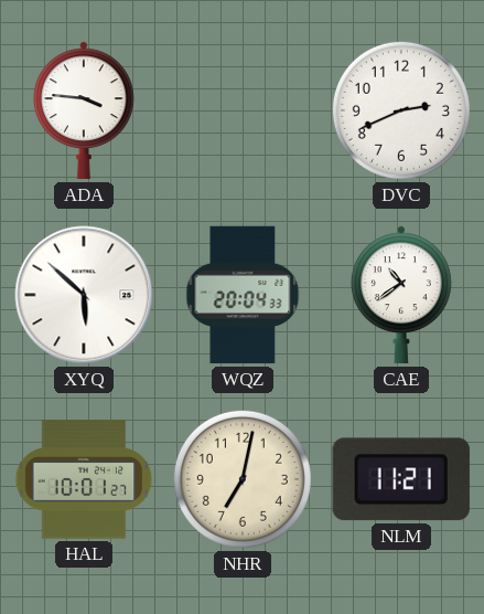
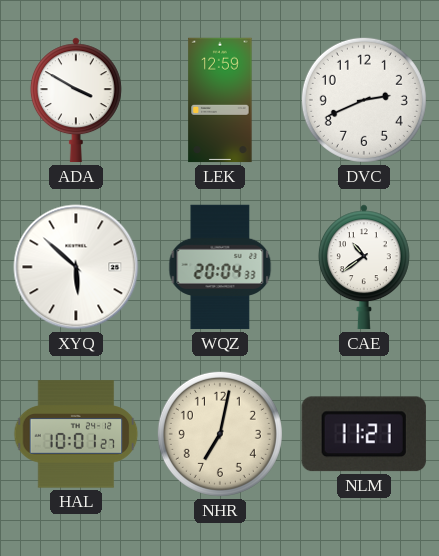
ADA: 3:46 -> 3:50 (76, 100)
LEK: none -> 12:59 (220, 100)
